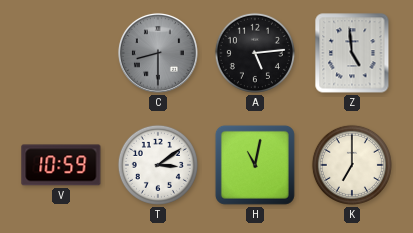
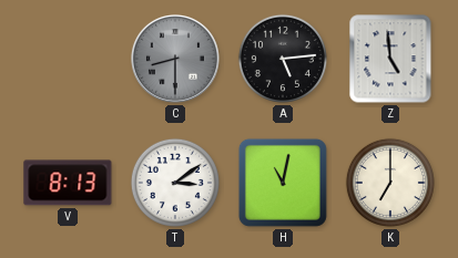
V: 10:59 -> 8:13 (68, 183)
